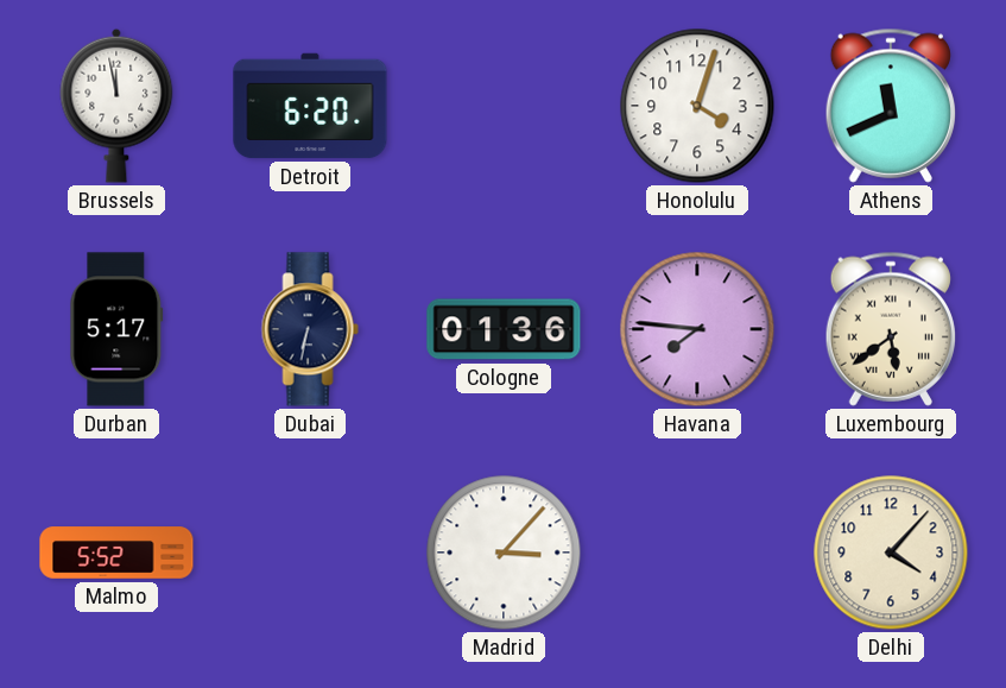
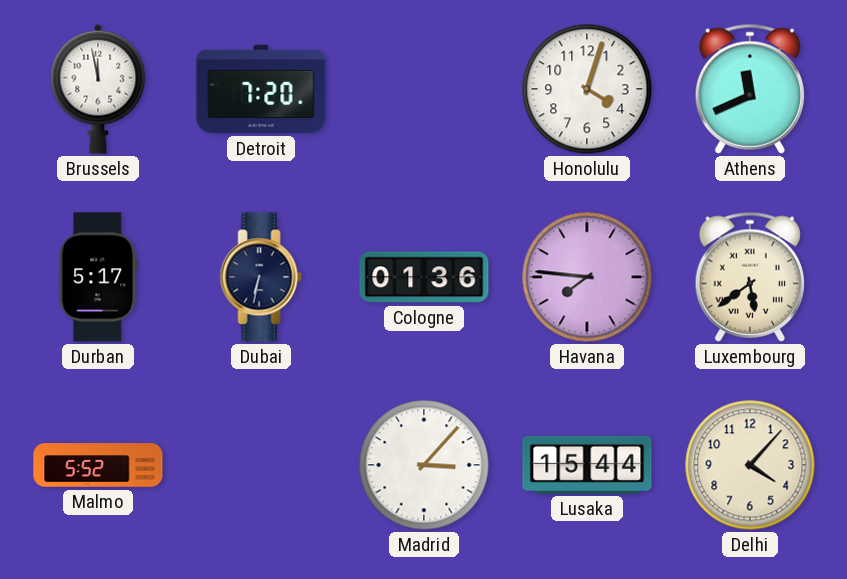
Detroit: 6:20 -> 7:20 (261, 89)
Lusaka: none -> 15:44 (587, 465)
